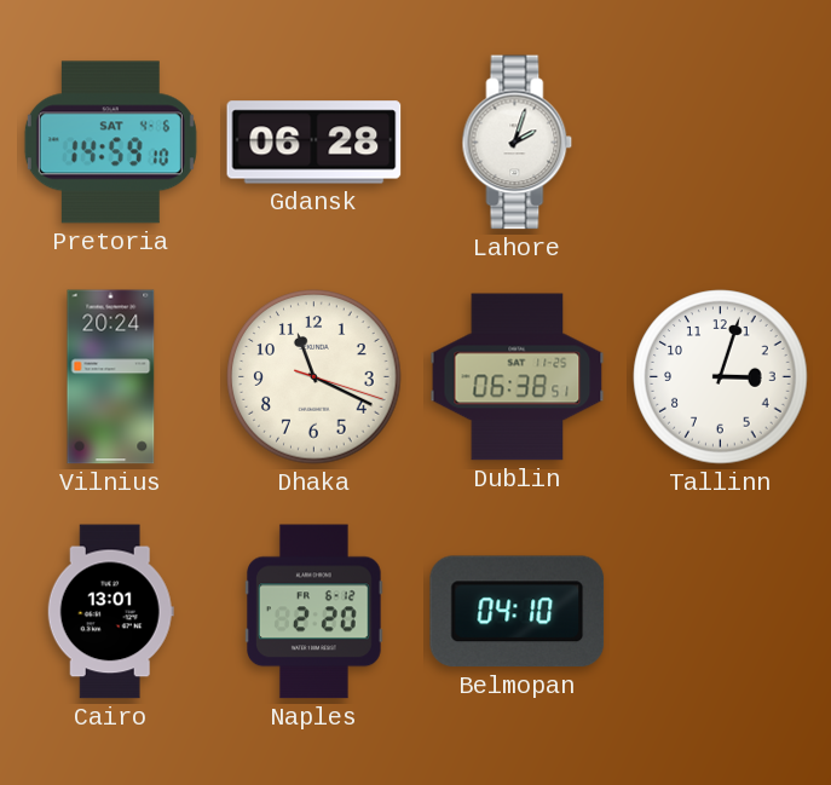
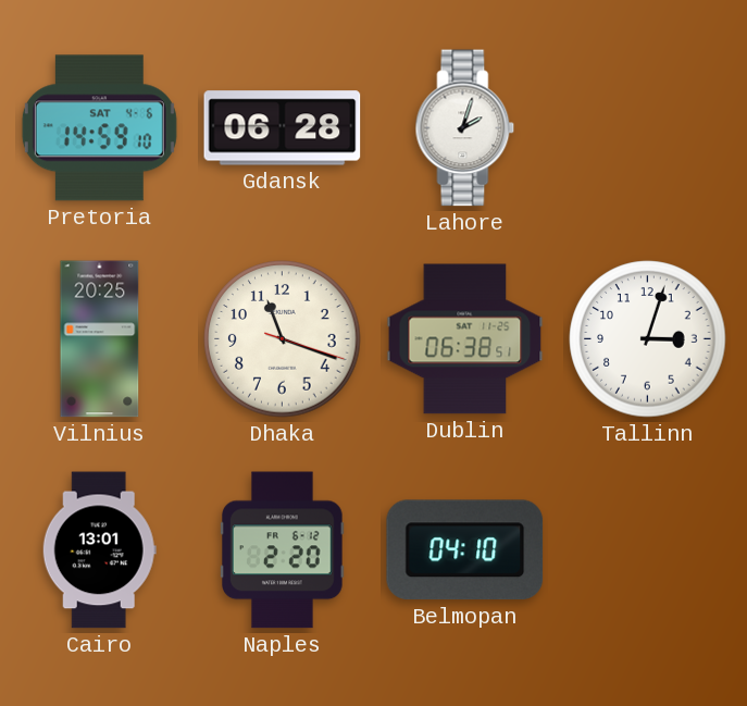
Vilnius: 20:24 -> 20:25 (100, 339)
Dhaka: 11:19 -> 11:18 (283, 339)
